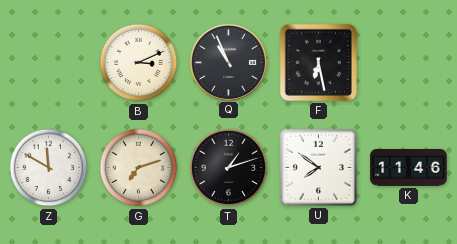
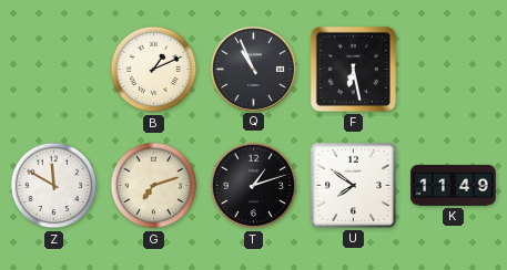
B: 3:11 -> 1:11 (154, 70)
K: 11:46 -> 11:49 (454, 186)
